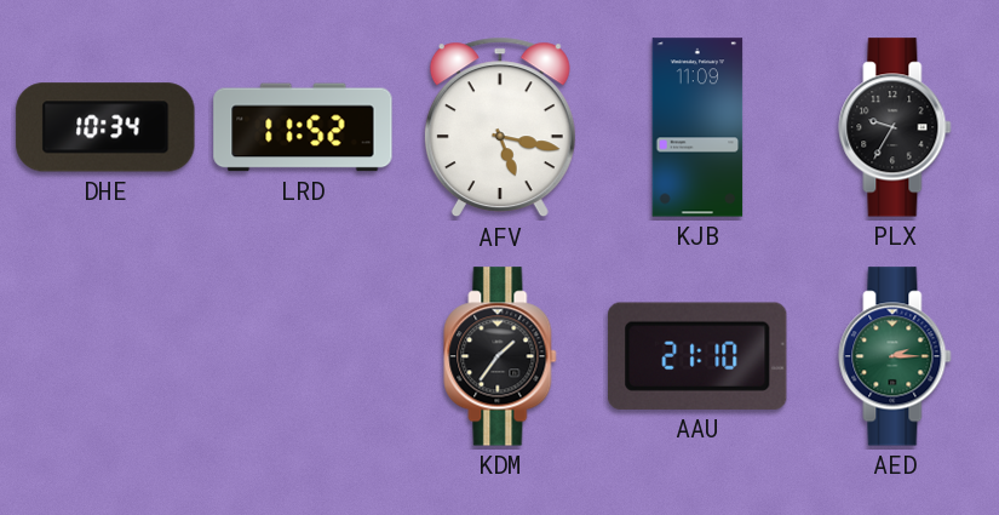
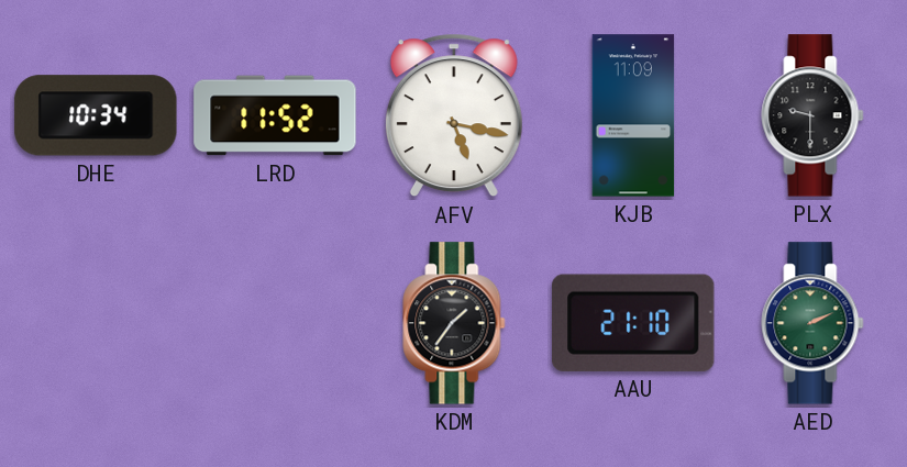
PLX: 9:35 -> 9:30 (812, 115)
AED: 2:15 -> 2:11 (812, 323)
